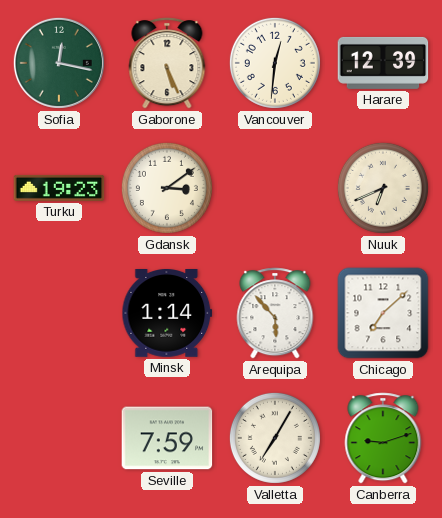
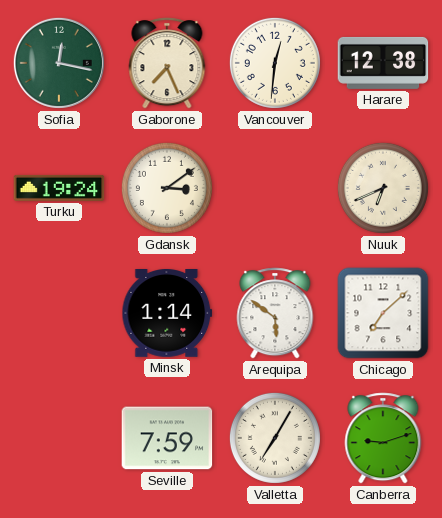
Gaborone: 5:26 -> 7:26 (167, 63)
Harare: 12:39 -> 12:38 (383, 63)
Turku: 19:23 -> 19:24 (59, 188)
Arequipa: 5:53 -> 5:51 (275, 313)
